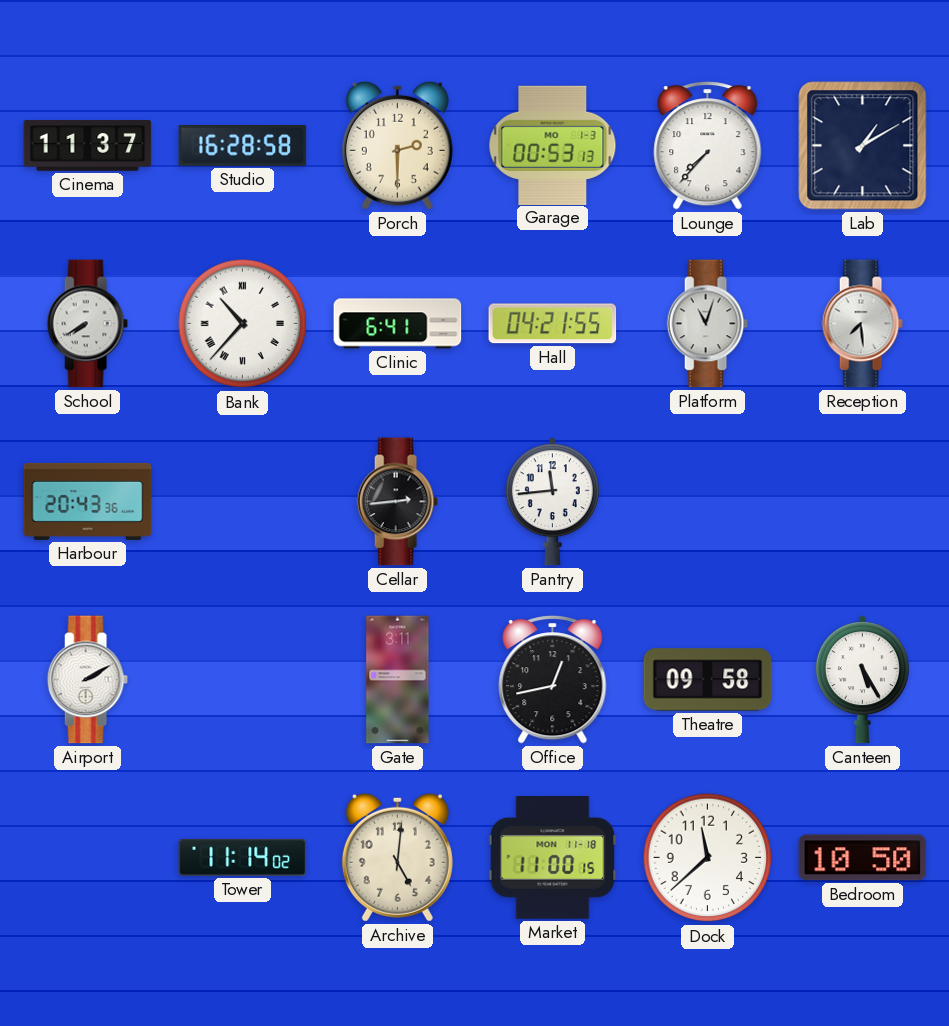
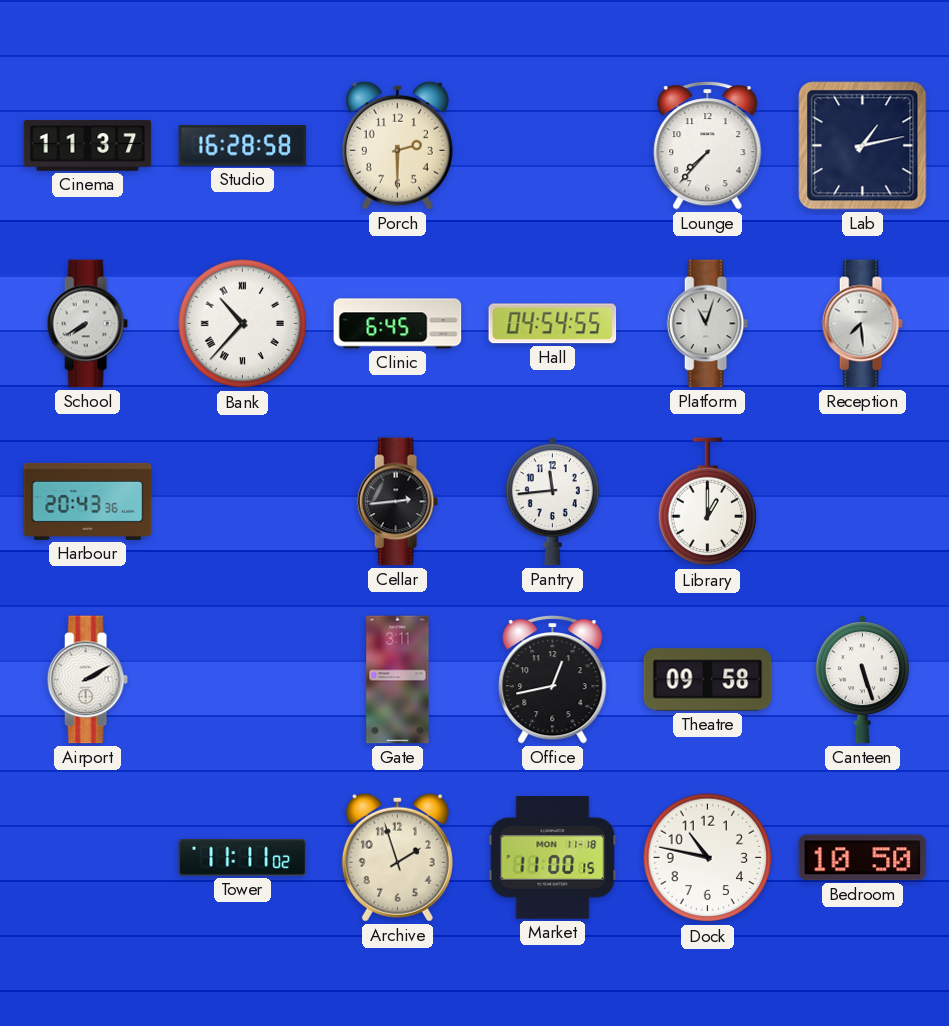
Garage: 00:53 -> none (553, 145)
Lab: 1:10 -> 1:13 (863, 146)
Clinic: 6:41 -> 6:45 (398, 324)
Hall: 04:21 -> 04:54 (553, 324)
Library: none -> 1:00 (708, 502)
Canteen: 5:25 -> 5:27 (862, 680)
Tower: 11:14 -> 11:11 (243, 857)
Archive: 5:01 -> 1:57 (397, 857)
Dock: 11:38 -> 10:47 (708, 858)
